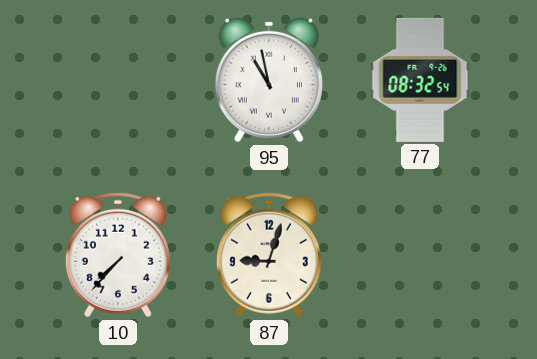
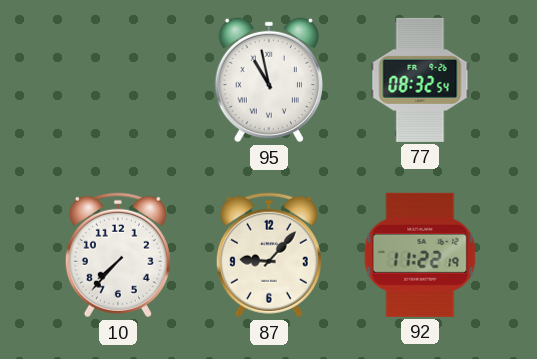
87: 9:03 -> 9:07 (269, 255)
92: none -> 11:22 (420, 255)
